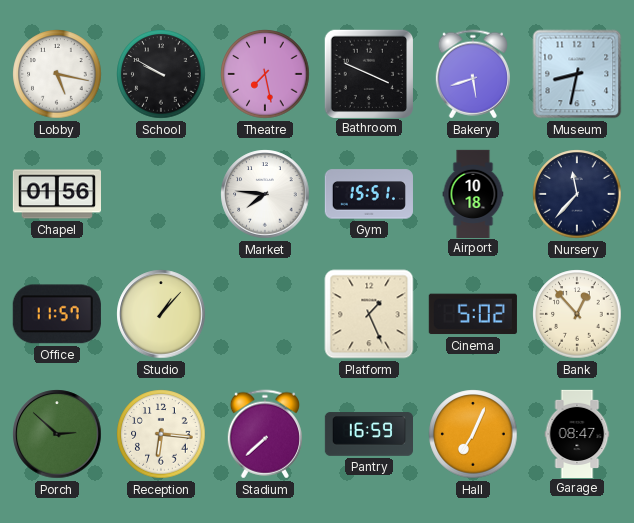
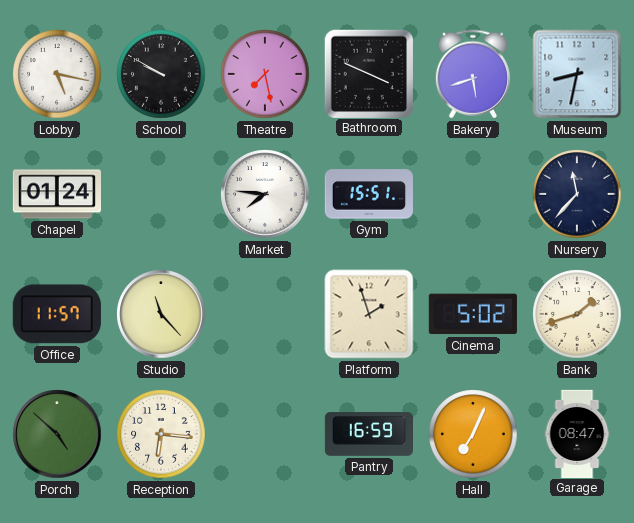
Chapel: 01:56 -> 01:24 (56, 194)
Airport: 10:18 -> none (473, 193)
Studio: 1:07 -> 11:23 (161, 314)
Platform: 1:26 -> 1:57 (369, 314)
Bank: 12:53 -> 1:42 (577, 314)
Porch: 2:52 -> 4:52 (57, 434)
Stadium: 7:38 -> none (265, 434)
